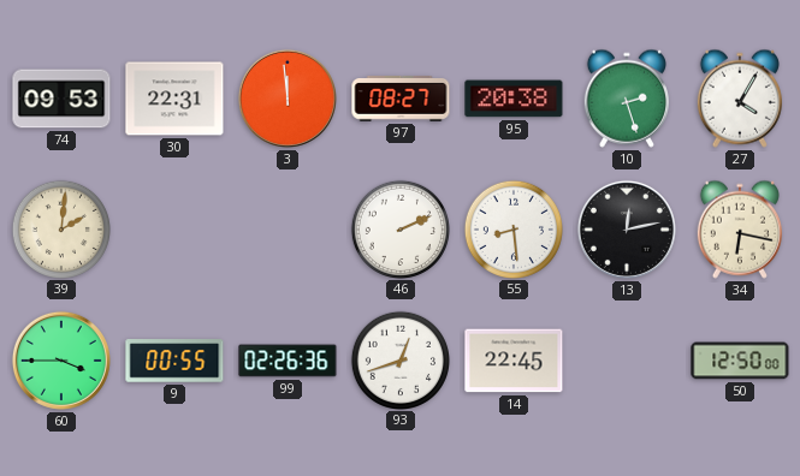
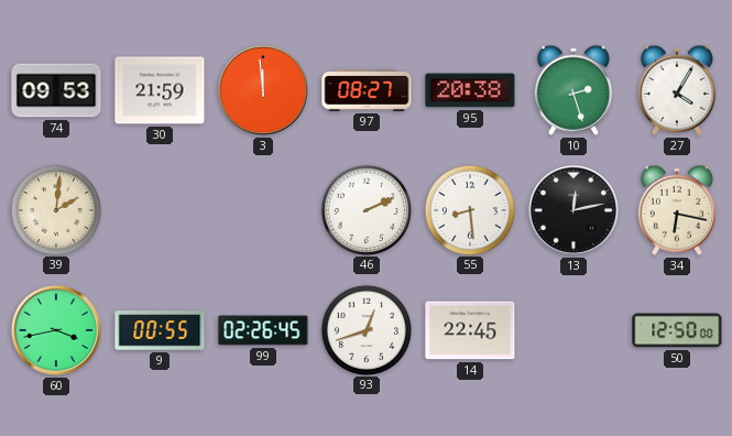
30: 22:31 -> 21:59 (160, 90)
60: 3:45 -> 3:43 (56, 330)
99: 02:26:36 -> 02:26:45 (263, 330)
